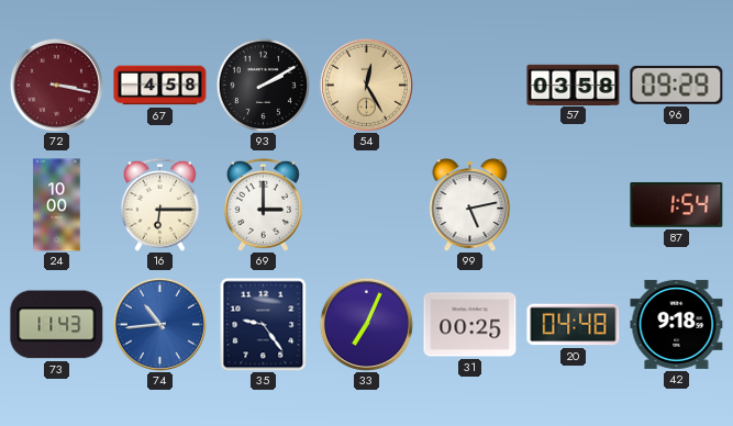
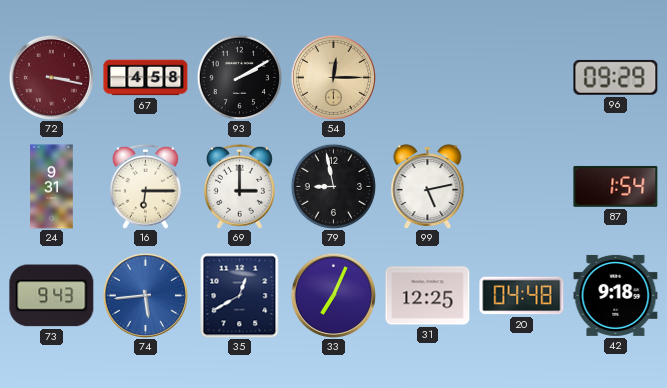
54: 12:25 -> 12:15 (333, 77)
57: 03:58 -> none (574, 85)
24: 10:00 -> 9:31 (52, 187)
79: none -> 8:58 (333, 186)
73: 11:43 -> 9:43 (52, 296)
74: 10:44 -> 5:44 (145, 295)
35: 9:24 -> 12:40 (240, 295)
31: 00:25 -> 12:25 (428, 296)
